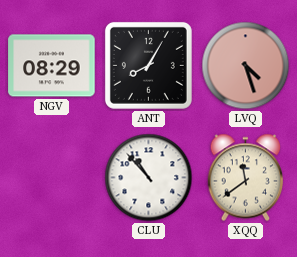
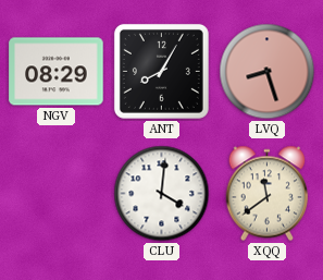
LVQ: 4:27 -> 8:27 (268, 72)
CLU: 10:53 -> 4:01 (162, 194)
